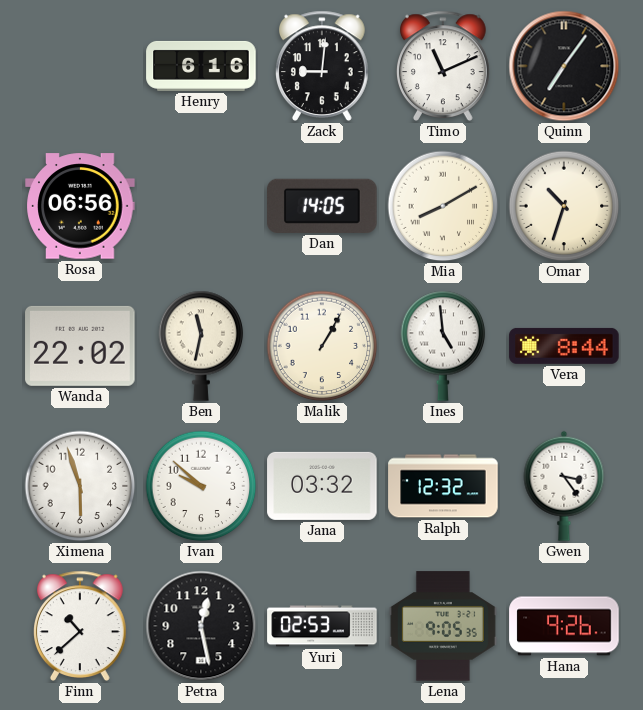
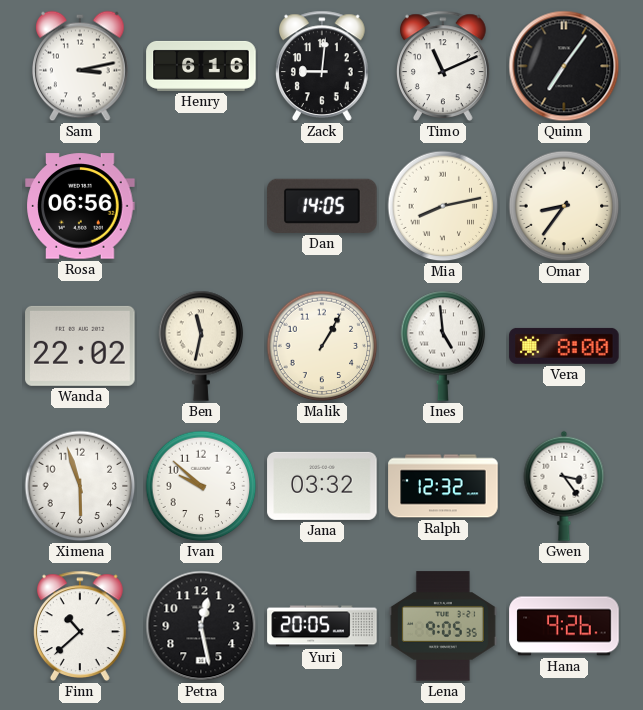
Sam: none -> 3:13 (80, 66)
Mia: 8:10 -> 8:13 (443, 206)
Omar: 10:33 -> 8:36 (564, 206)
Vera: 8:44 -> 8:00 (564, 346)
Yuri: 02:53 -> 20:05 (322, 626)
